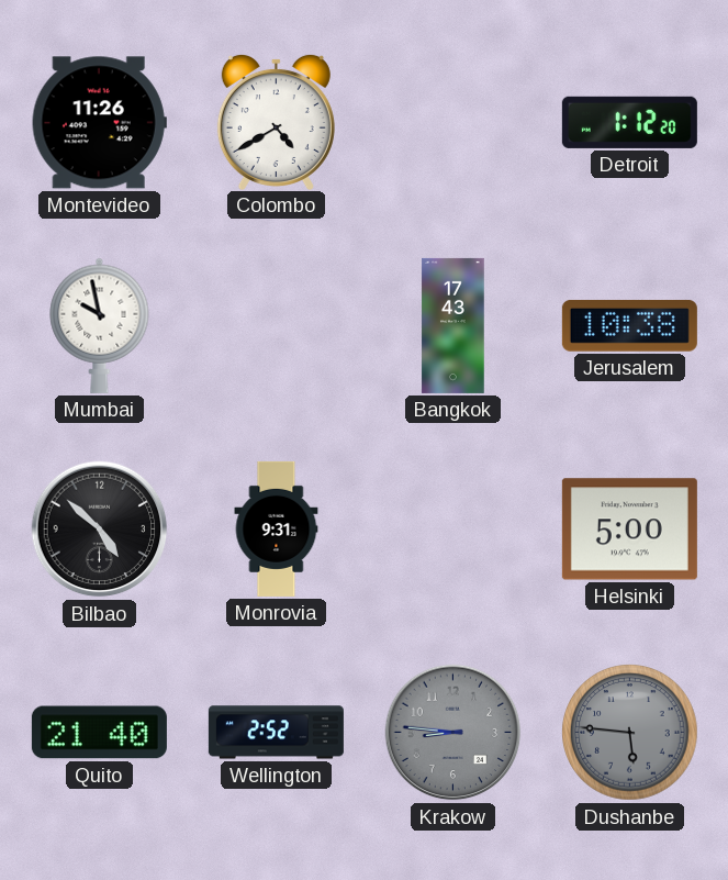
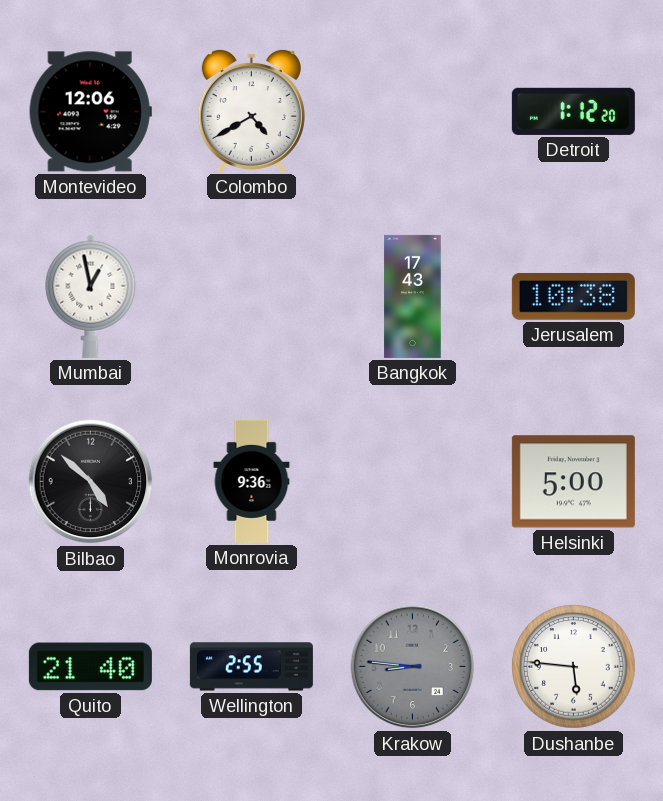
Montevideo: 11:26 -> 12:06 (90, 112)
Mumbai: 9:58 -> 12:58 (91, 296)
Monrovia: 9:31 -> 9:36 (252, 481)
Wellington: 2:52 -> 2:55 (251, 667)
Dushanbe dial: grey -> white (574, 667)
